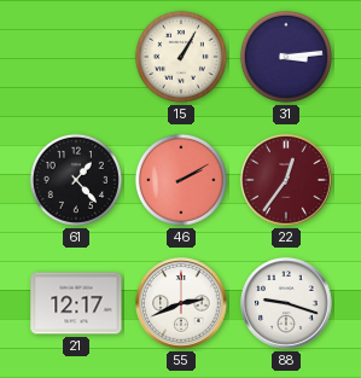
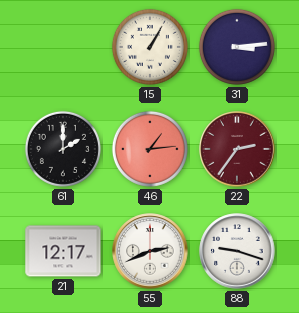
61: 1:23 -> 2:00 (63, 149)
46: 2:10 -> 1:14 (150, 149)
22: 12:36 -> 2:36 (237, 149)
